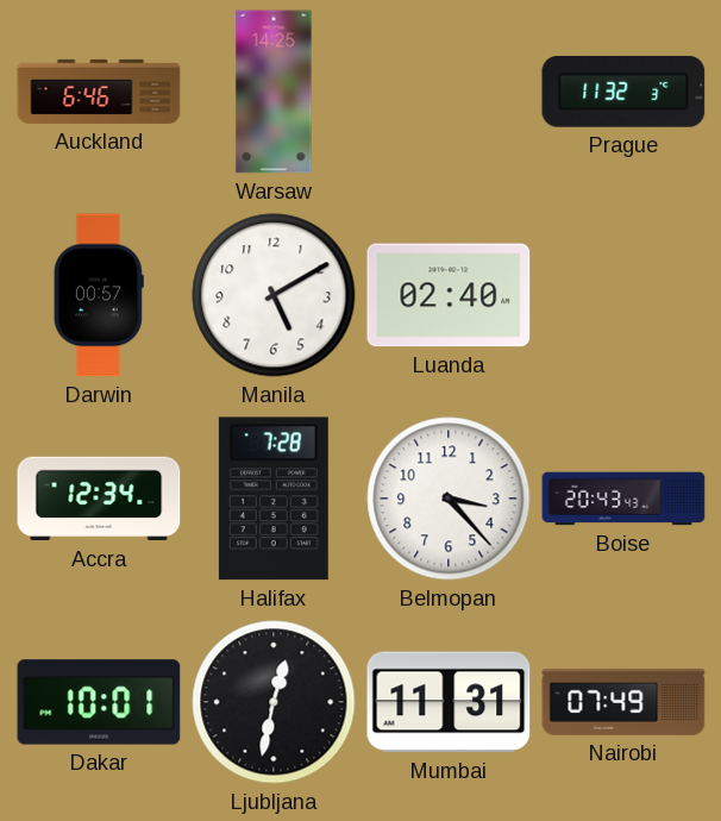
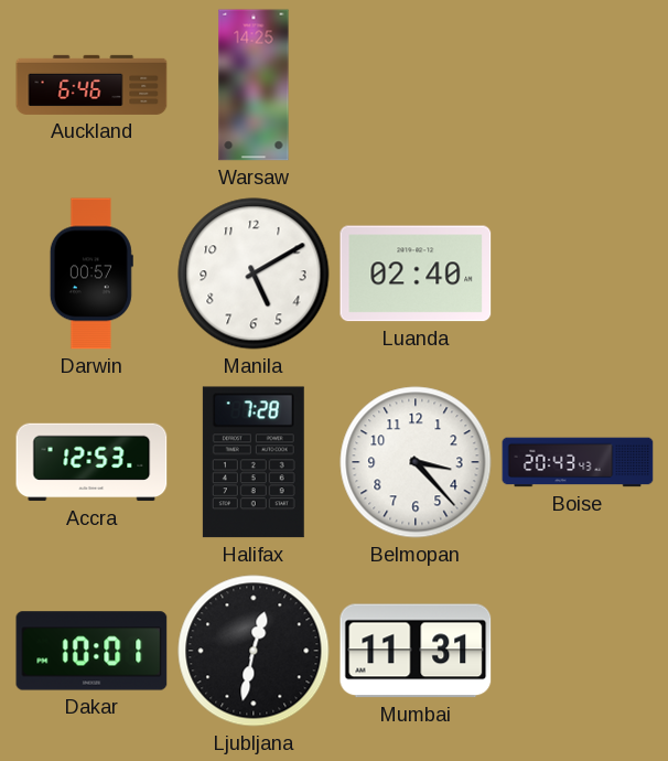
Prague: 11:32 -> none (623, 92)
Accra: 12:34 -> 12:53 (91, 462)
Nairobi: 07:49 -> none (623, 702)
